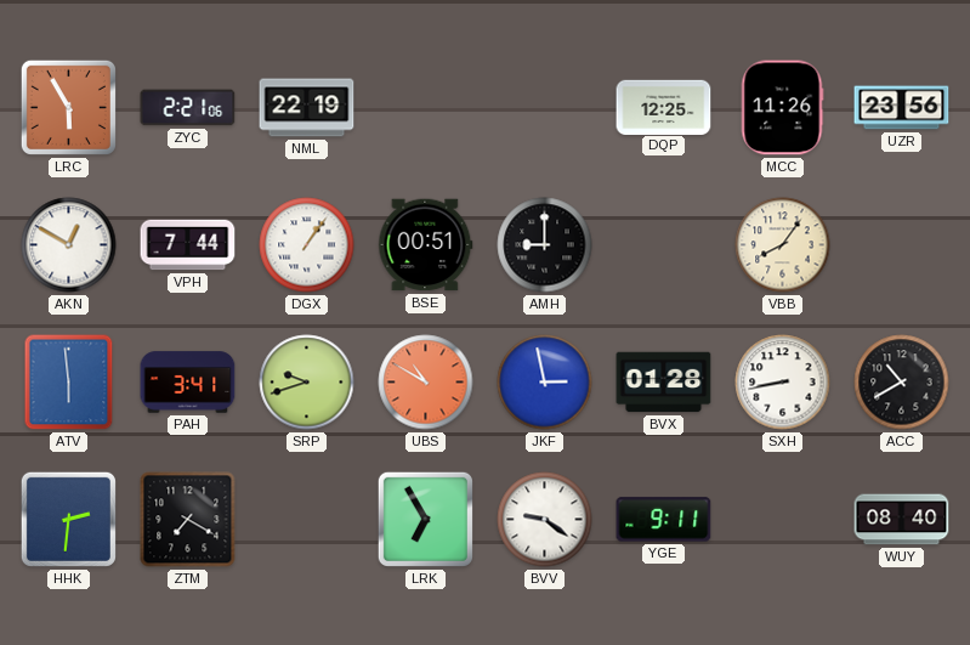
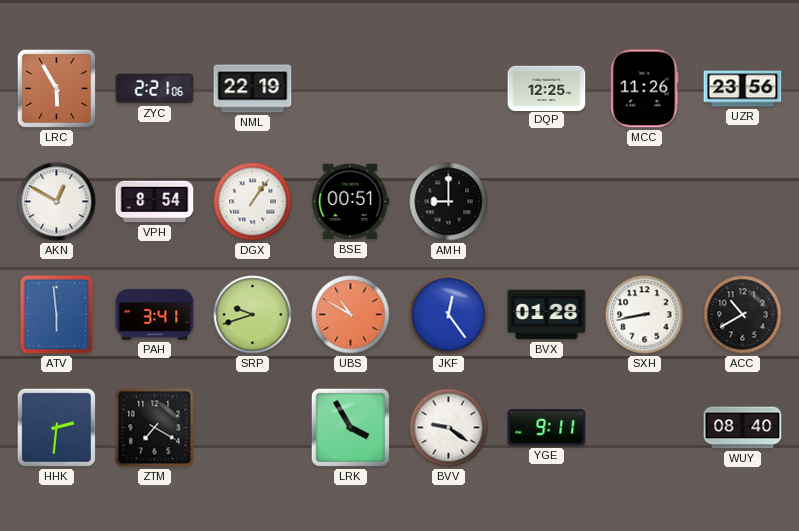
VPH: 7:44 -> 8:54 (155, 202)
VBB: 8:06 -> none (783, 245)
JKF: 2:58 -> 12:24 (449, 315)
LRK: 6:55 -> 3:55 (350, 427)
